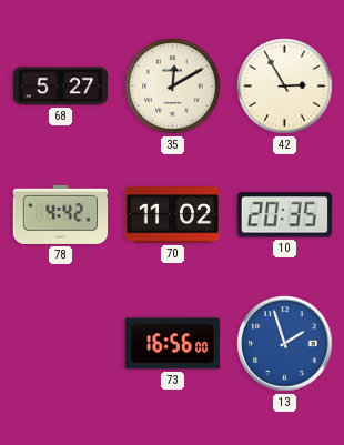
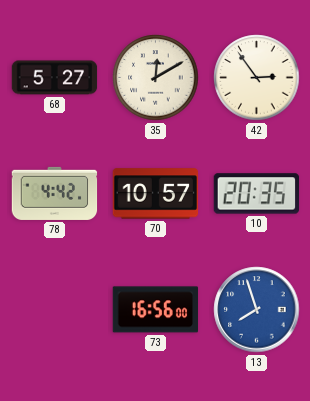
42: 2:55 -> 2:54 (257, 78)
70: 11:02 -> 10:57 (156, 194)
13: 1:57 -> 7:57 (257, 310)
